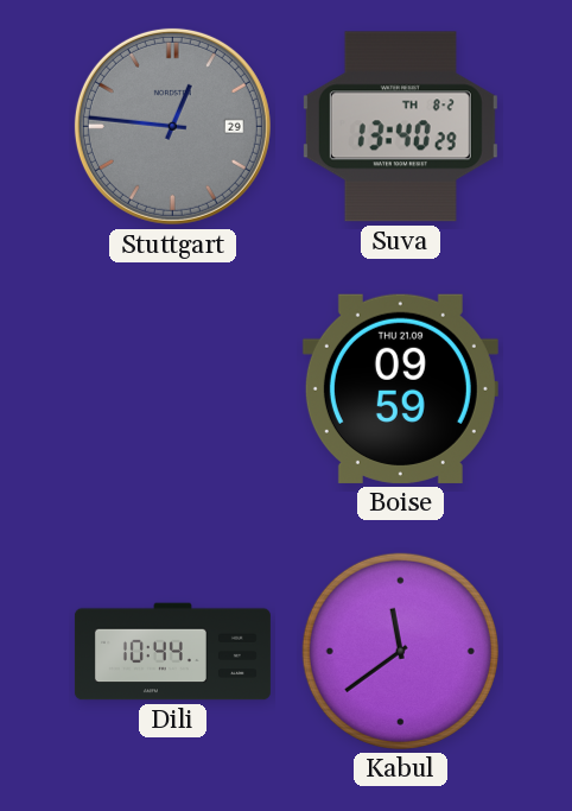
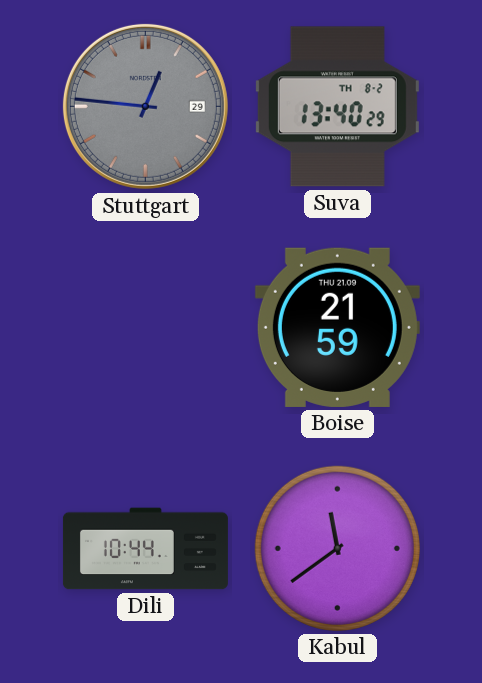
Boise: 09:59 -> 21:59 (337, 327)
